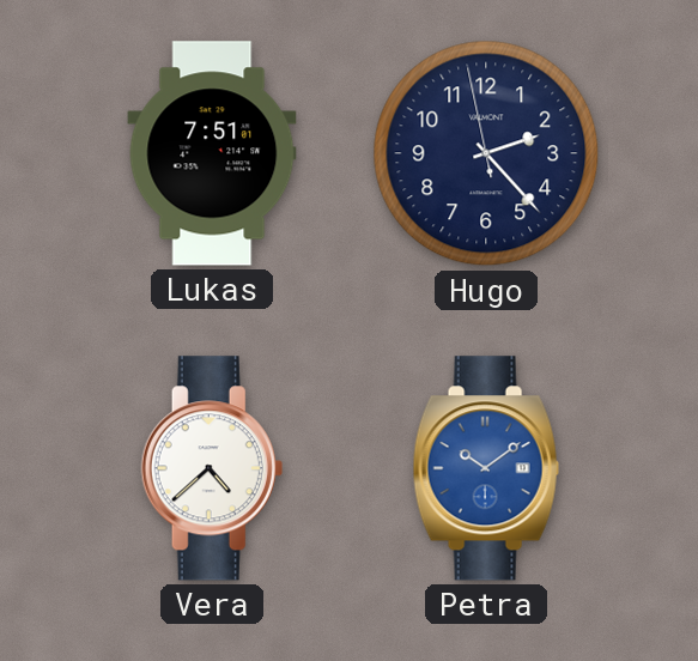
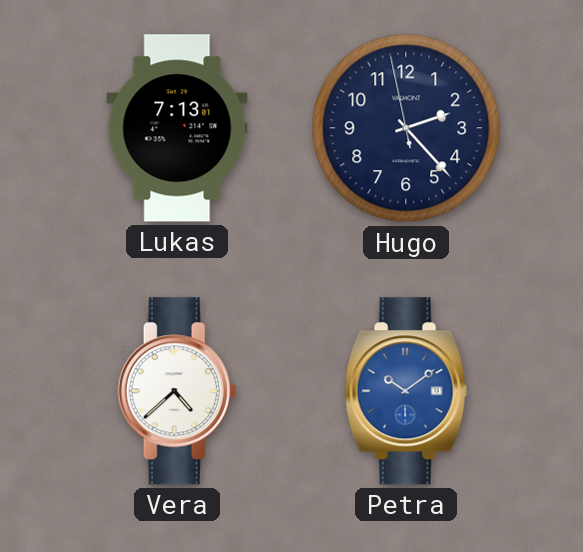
Lukas: 7:51 -> 7:13 (177, 128)
